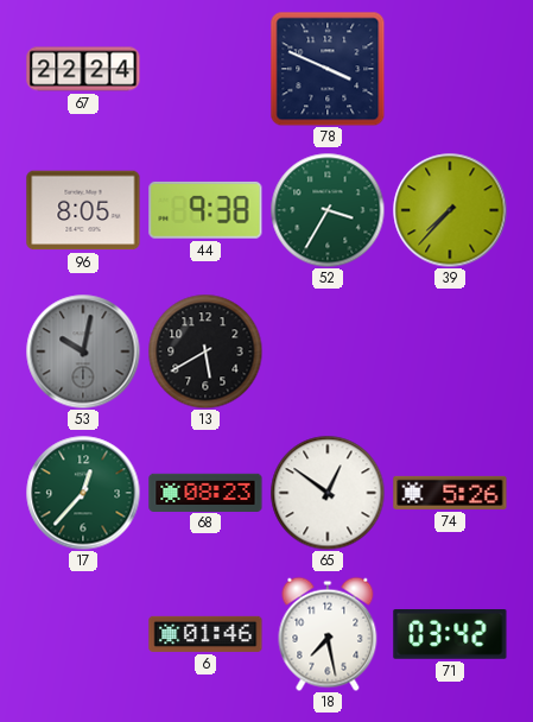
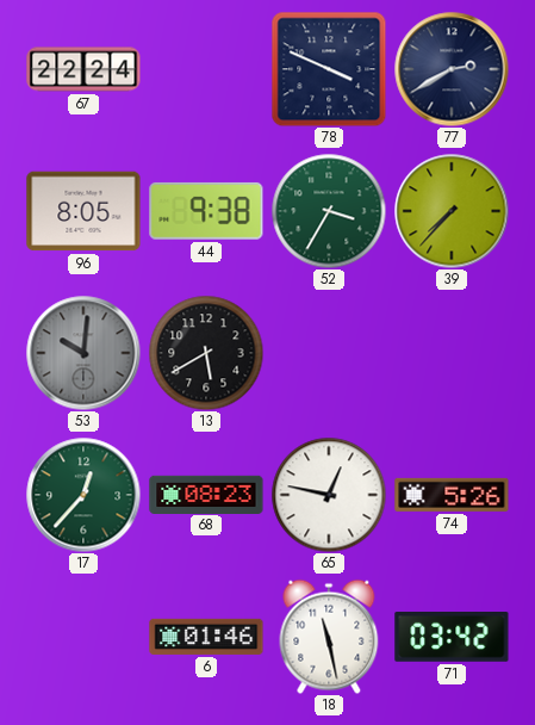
77: none -> 2:40 (452, 69)
53: 10:02 -> 10:01 (83, 353)
65: 12:51 -> 12:47 (329, 495)
18: 7:28 -> 11:28 (329, 637)
